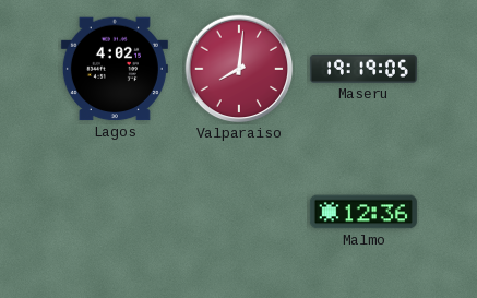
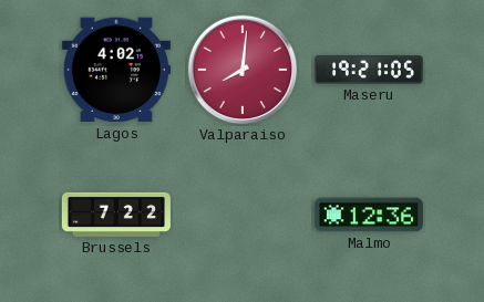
Maseru: 19:19 -> 19:21 (369, 70)
Brussels: none -> 7:22 (116, 215)
